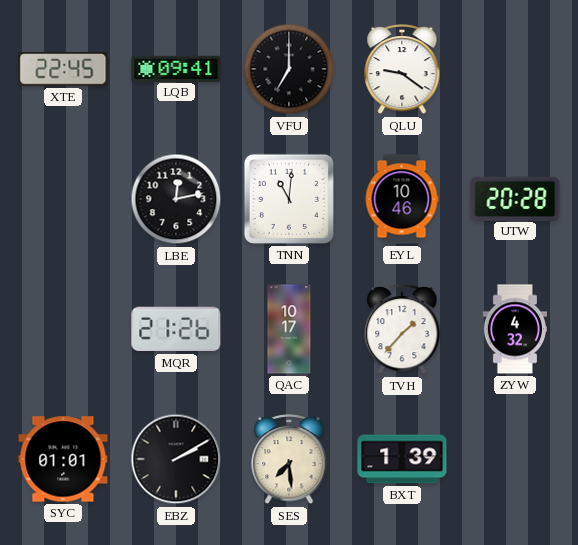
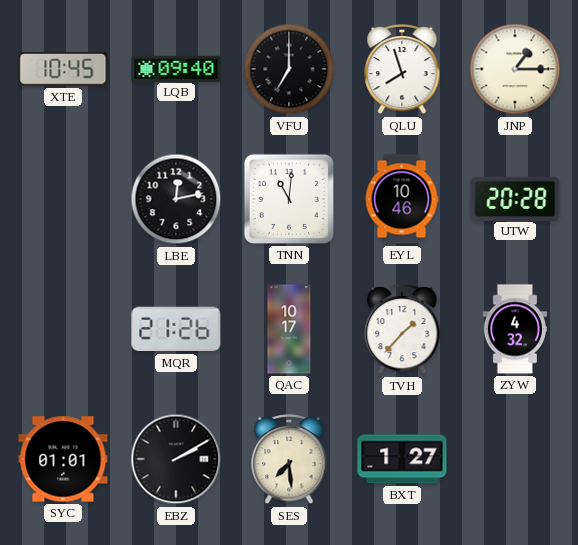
XTE: 22:45 -> 10:45 (63, 70)
LQB: 09:41 -> 09:40 (176, 68)
QLU: 9:21 -> 7:57 (402, 69)
JNP: none -> 1:15 (515, 69)
BXT: 1:39 -> 1:27 (402, 459)
